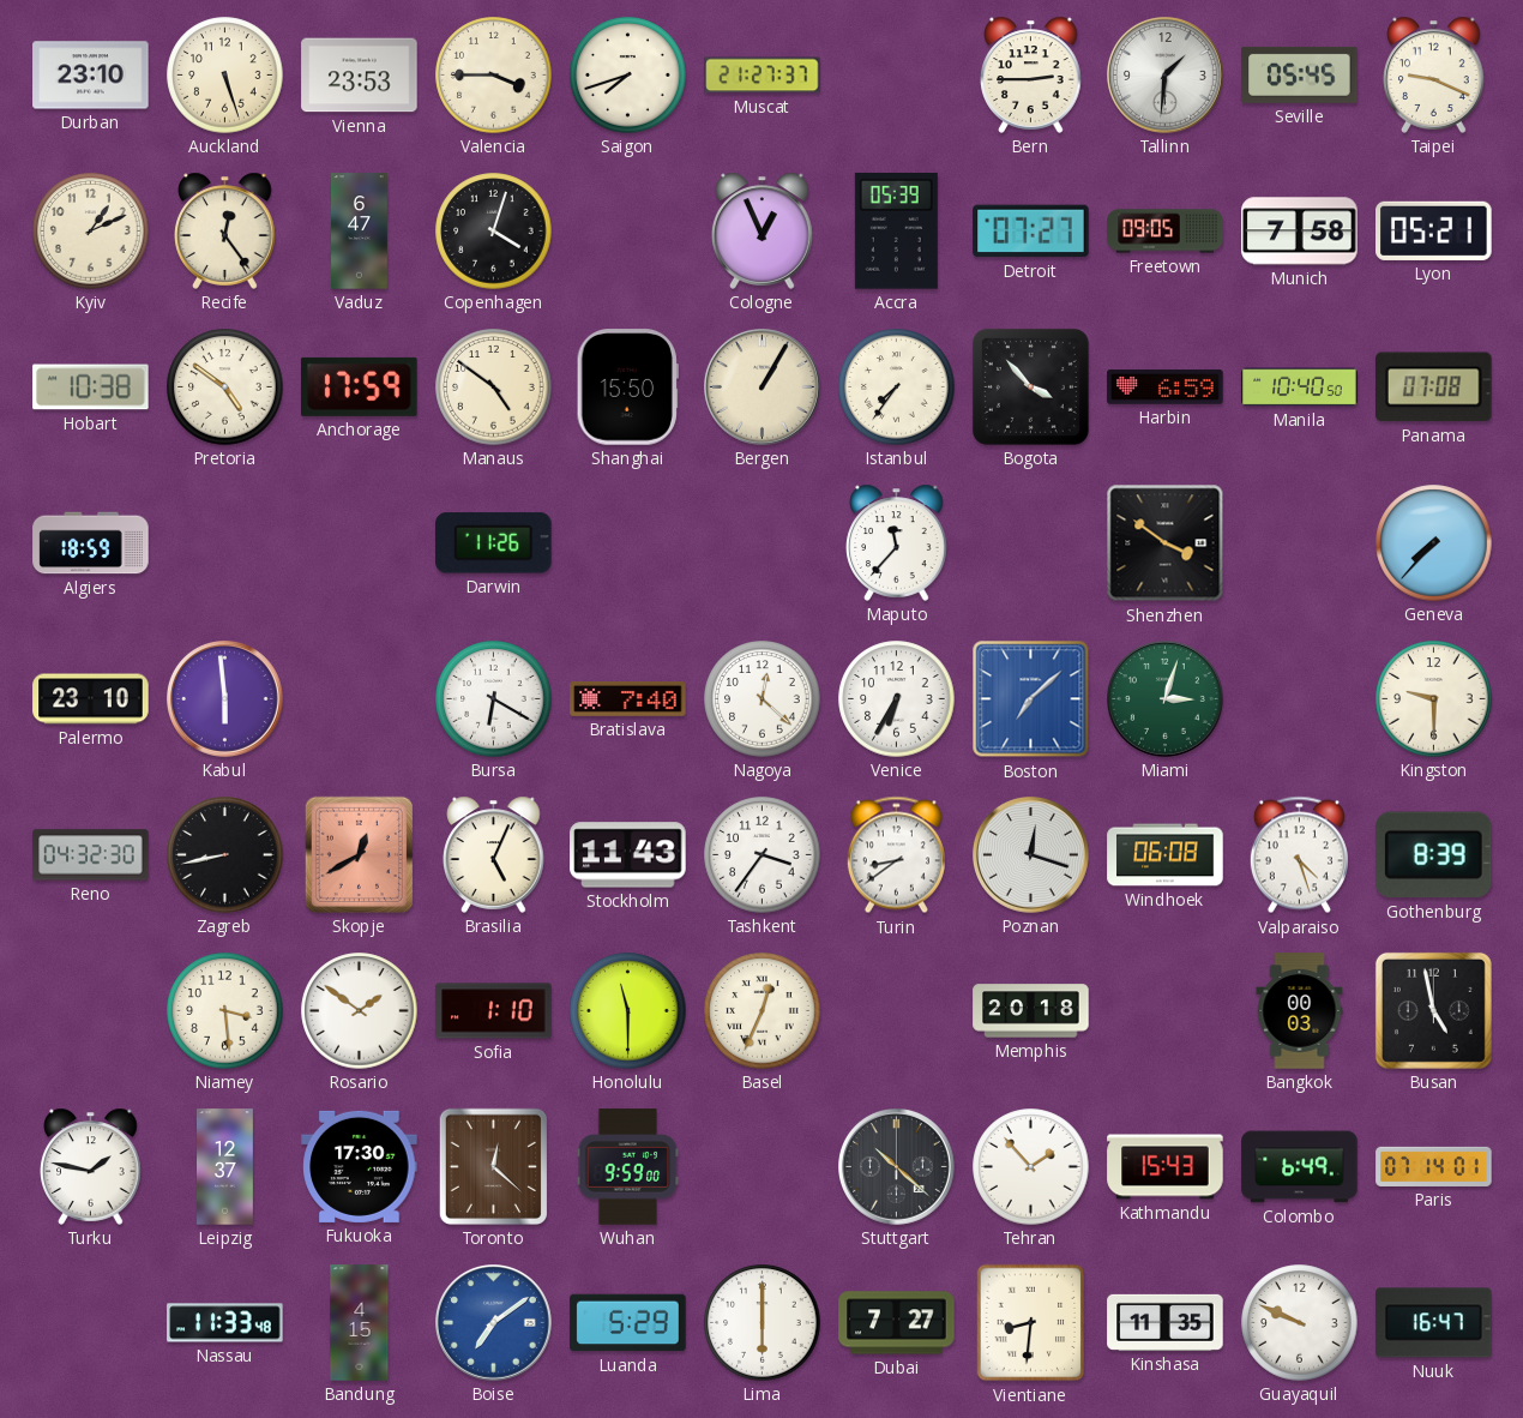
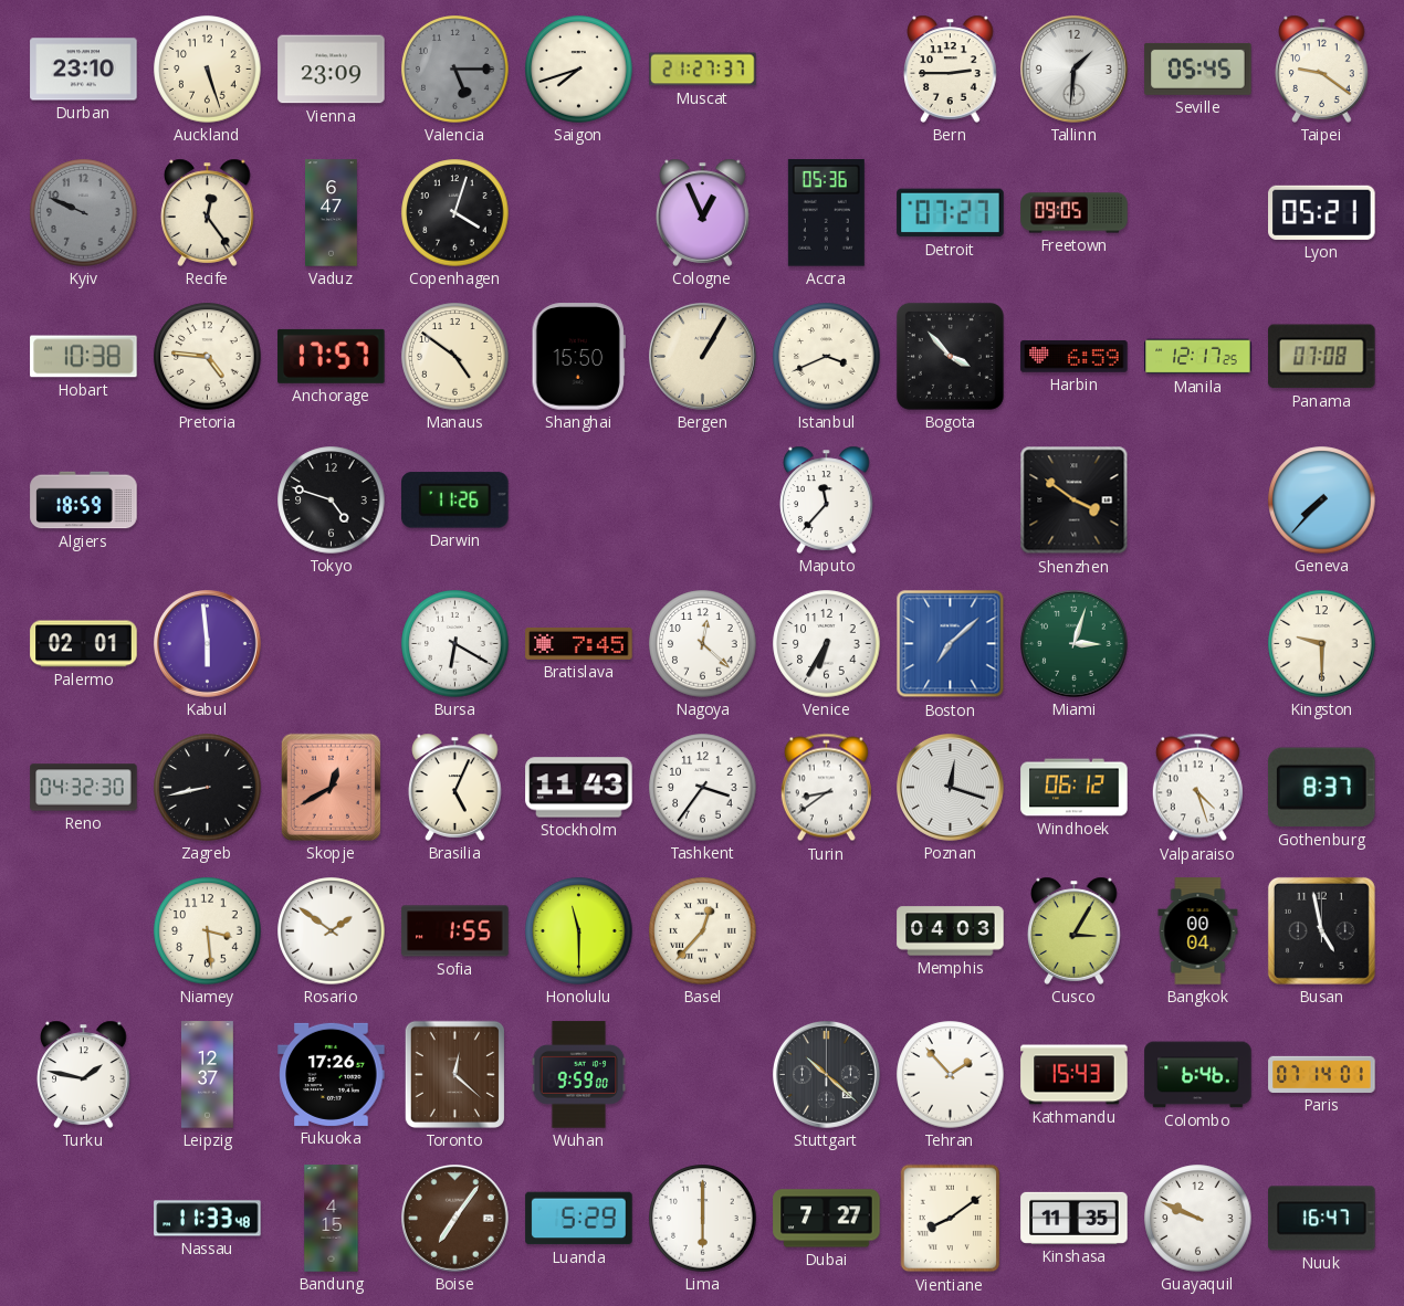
Vienna: 23:53 -> 23:09 (332, 70)
Valencia: 3:45 -> 5:15 (455, 70)
Valencia dial: cream -> grey (455, 70)
Taipei: 9:19 -> 9:21 (1322, 69)
Kyiv: 1:11 -> 9:49 (84, 213)
Kyiv dial: cream -> grey (84, 213)
Accra: 05:39 -> 05:36 (826, 213)
Munich: 7:58 -> none (1300, 232)
Pretoria: 4:51 -> 4:46 (208, 357)
Anchorage: 17:59 -> 17:57 (332, 356)
Istanbul: 7:36 -> 3:41 (827, 357)
Manila: 10:40 -> 12:17 (1198, 357)
Tokyo: none -> 4:48 (332, 501)
Palermo: 23:10 -> 02:01 (84, 644)
Bratislava: 7:40 -> 7:45 (579, 643)
Windhoek: 06:08 -> 06:12 (1075, 788)
Gothenburg: 8:39 -> 8:37 (1321, 788)
Sofia: 1:10 -> 1:55 (455, 931)
Basel: 12:34 -> 12:37 (703, 931)
Memphis: 20:18 -> 04:03 (951, 931)
Cusco: none -> 3:05 (1075, 930)
Bangkok: 00:03 -> 00:04 (1198, 931)
Fukuoka: 17:30 -> 17:26 (332, 1074)
Colombo: 6:49 -> 6:46 (1198, 1075)
Boise: 7:09 -> 7:06 (455, 1219)
Boise dial: blue -> brown (455, 1219)
Vientiane: 8:31 -> 8:09 (951, 1219)
